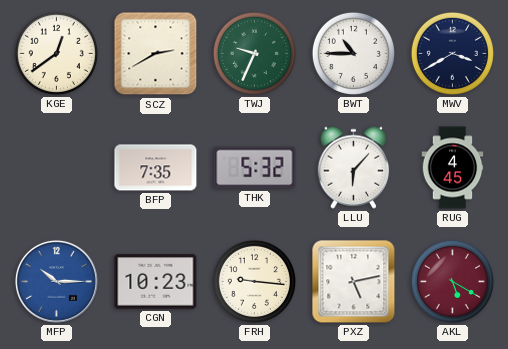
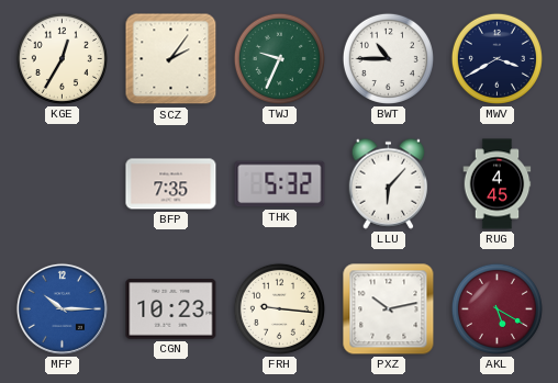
KGE: 12:39 -> 12:35 (62, 58)
SCZ: 2:40 -> 2:06 (171, 59)
PXZ: 5:13 -> 10:13 (389, 309)
